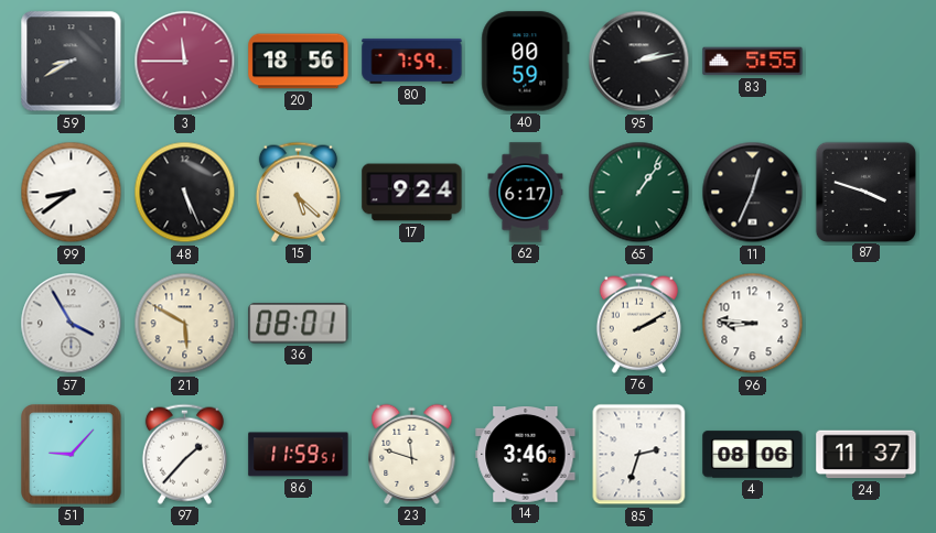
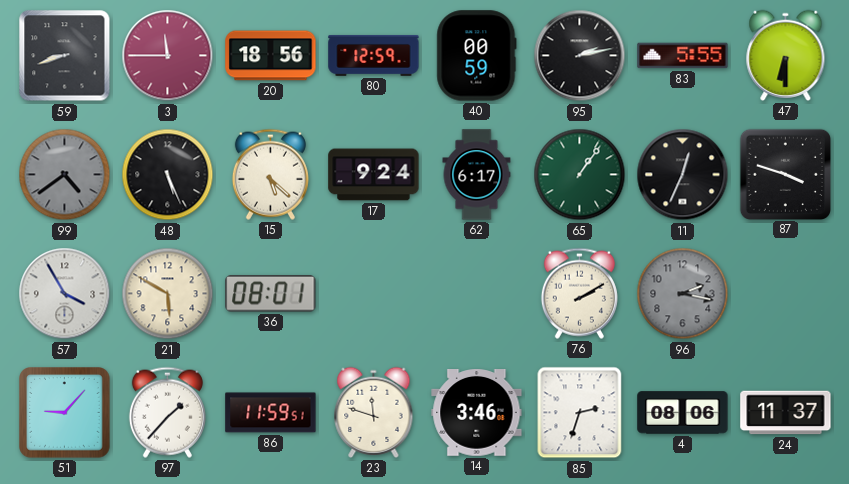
59: 8:40 -> 8:42 (65, 56)
80: 7:59 -> 12:59 (374, 55)
47: none -> 6:30 (786, 55)
99: 8:39 -> 4:39 (65, 175)
99 dial: white -> grey (65, 175)
96: 8:46 -> 2:17 (683, 294)
96 dial: white -> grey (683, 294)
